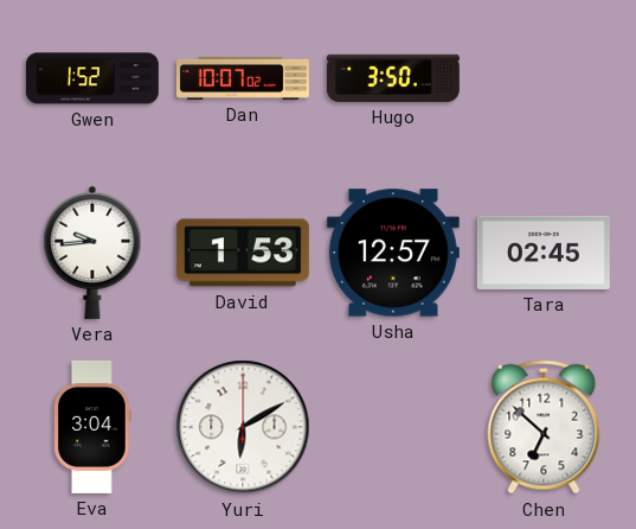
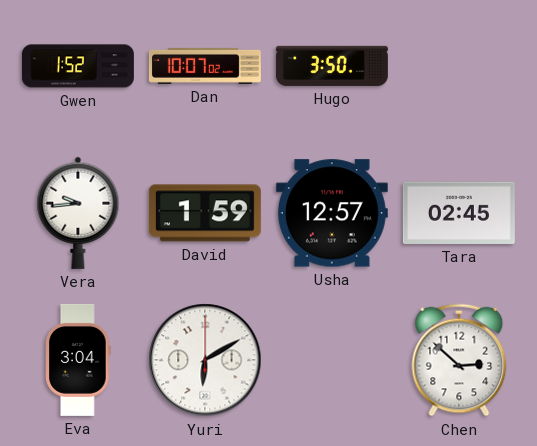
David: 1:53 -> 1:59 (205, 213)
Chen: 6:52 -> 2:52 (459, 360)
